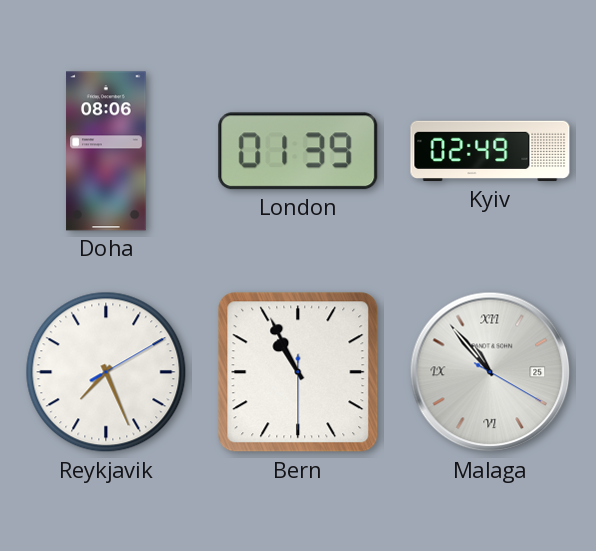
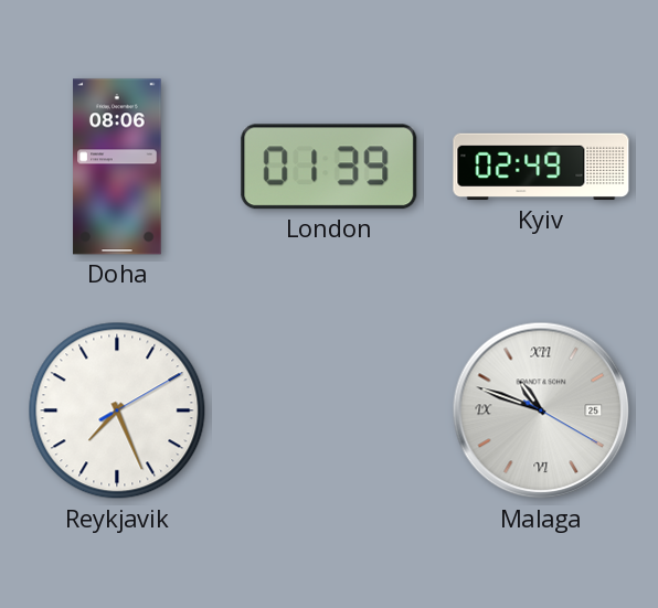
Bern: 10:55 -> none (298, 372)
Malaga: 10:53 -> 10:48 (541, 410)
